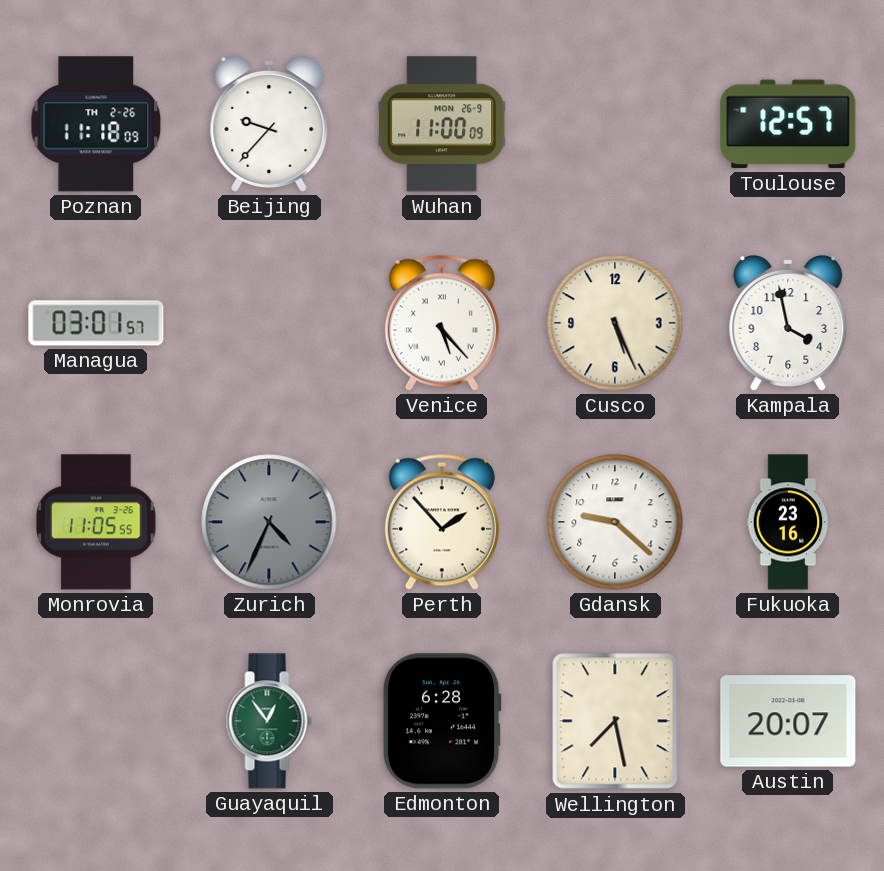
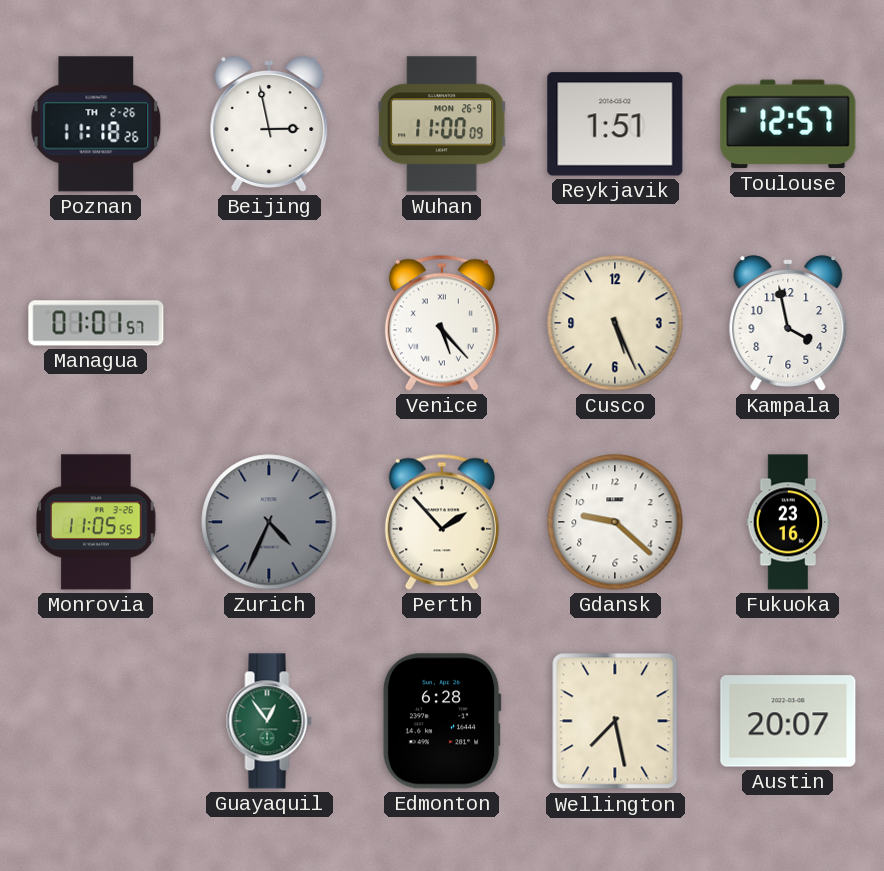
Poznan: 11:18:09 -> 11:18:26 (96, 124)
Beijing: 9:37 -> 2:58 (269, 125)
Reykjavik: none -> 1:51 (615, 124)
Managua: 03:01 -> 01:01 (96, 323)
